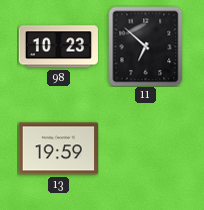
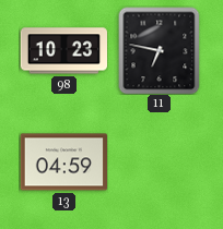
11: 6:52 -> 6:47 (160, 50)
13: 19:59 -> 04:59 (63, 162)
